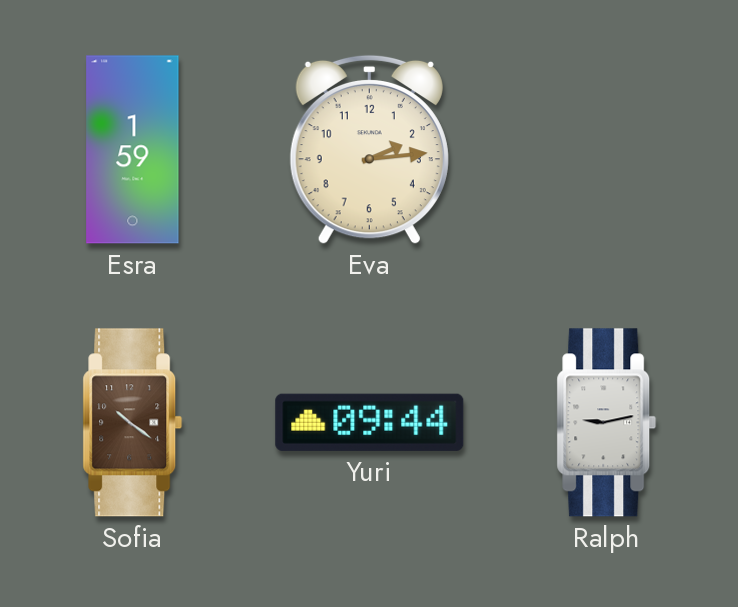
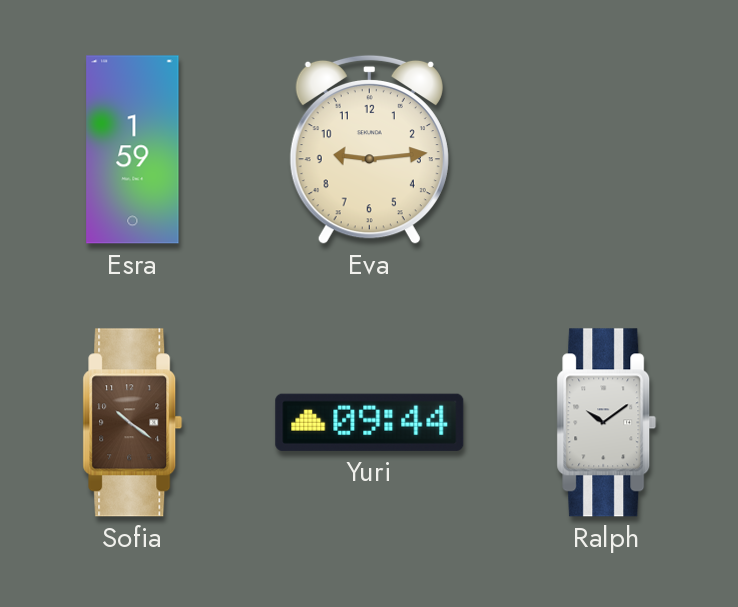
Eva: 2:14 -> 9:14 (369, 149)
Ralph: 9:13 -> 10:09 (607, 423)
